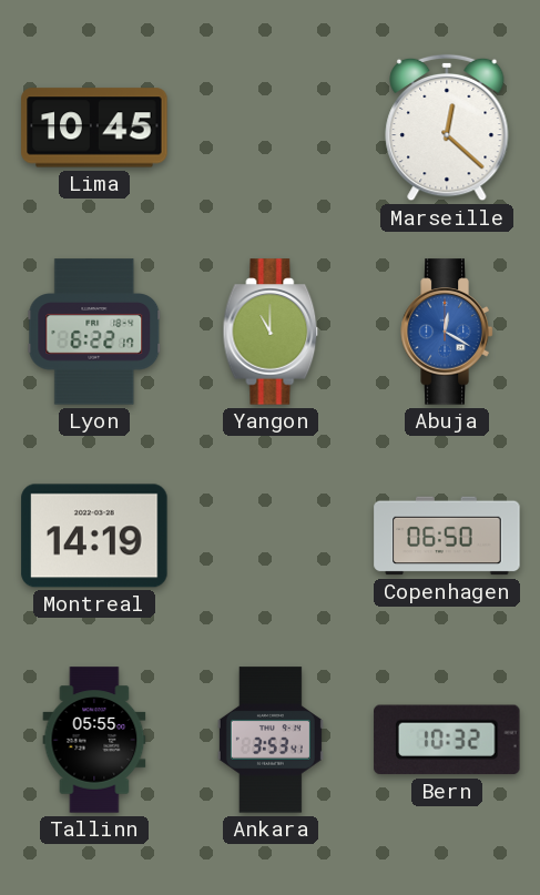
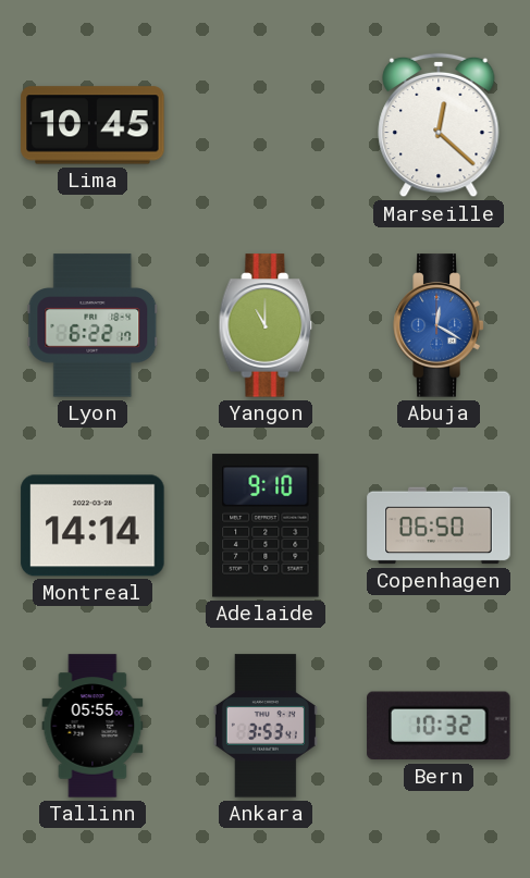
Montreal: 14:19 -> 14:14 (93, 525)
Adelaide: none -> 9:10 (266, 525)
